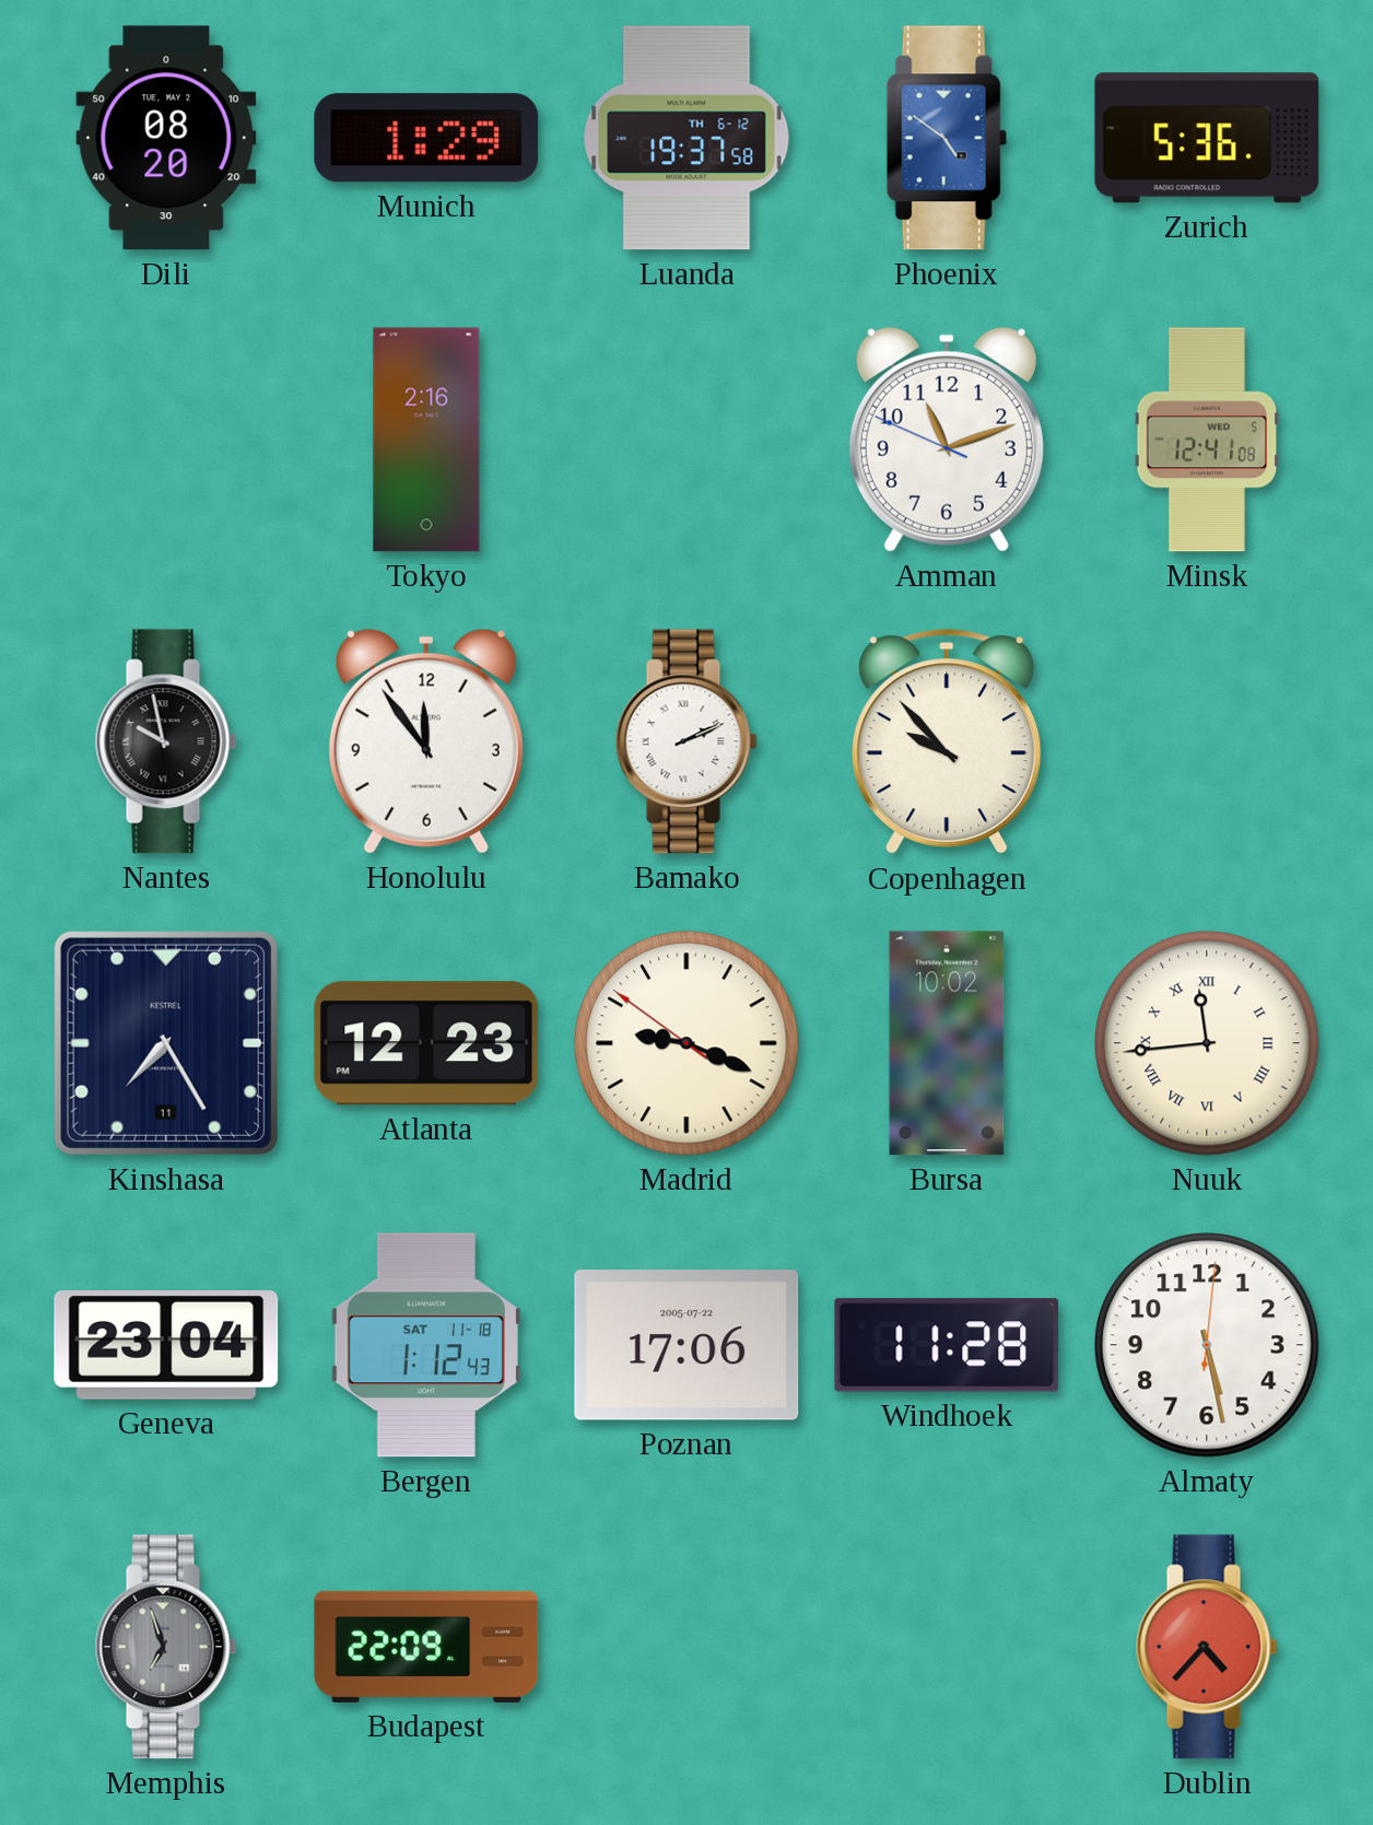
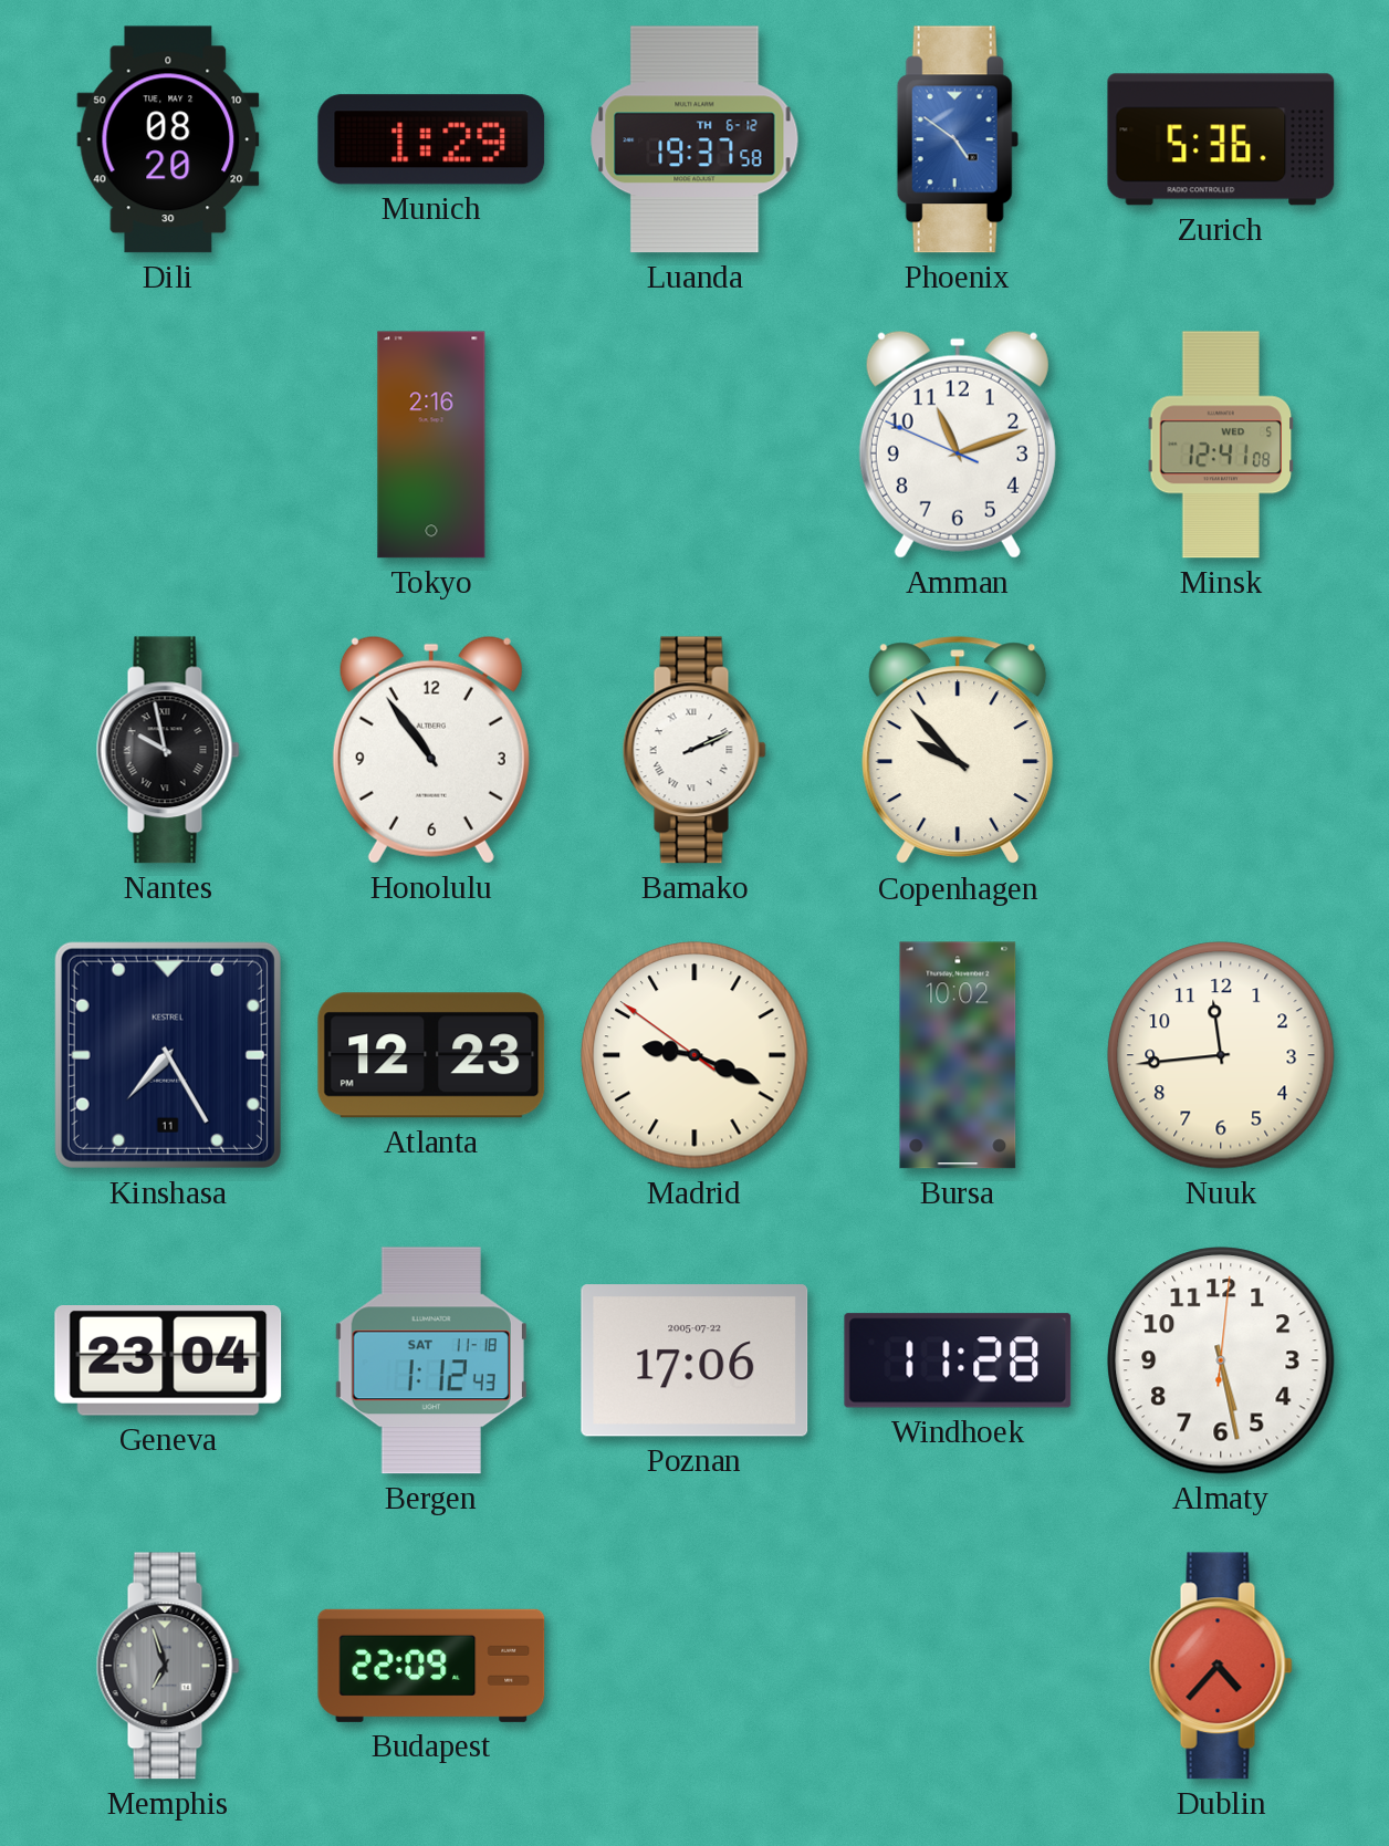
Honolulu: 11:54 -> 10:54 (431, 750)
Nuuk numerals: Roman -> Arabic (1221, 1055)
